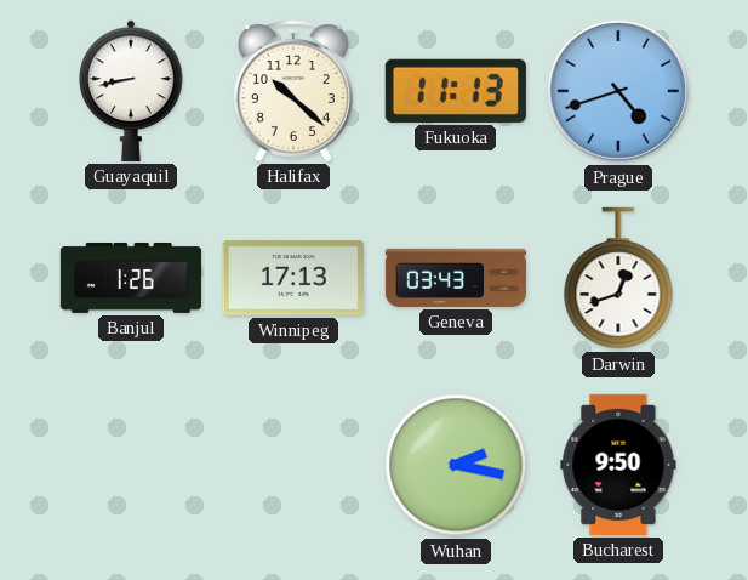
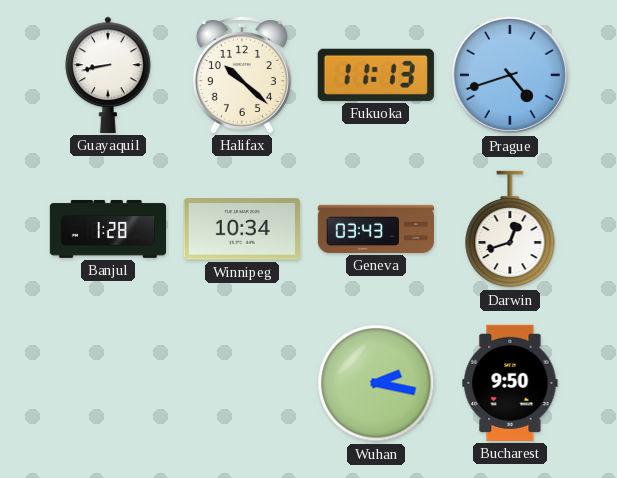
Banjul: 1:26 -> 1:28 (107, 229)
Winnipeg: 17:13 -> 10:34 (242, 229)
